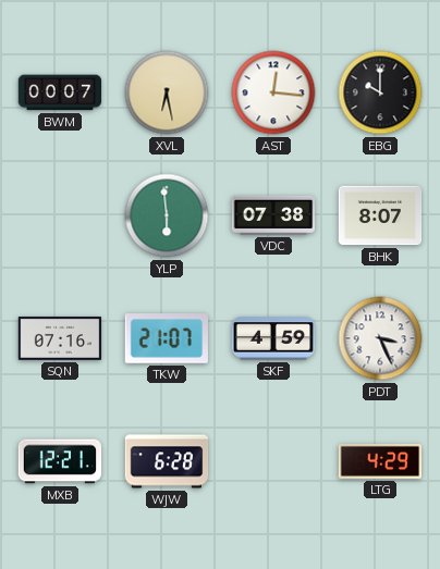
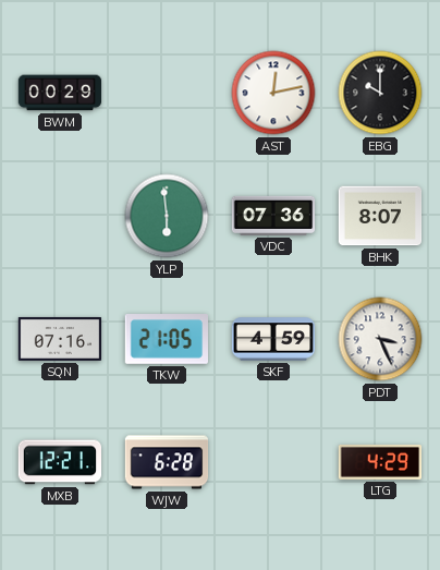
BWM: 00:07 -> 00:29 (60, 93)
XVL: 6:28 -> none (167, 92)
AST: 12:16 -> 12:13 (273, 93)
VDC: 07:38 -> 07:36 (273, 216)
TKW: 21:07 -> 21:05 (166, 340)
